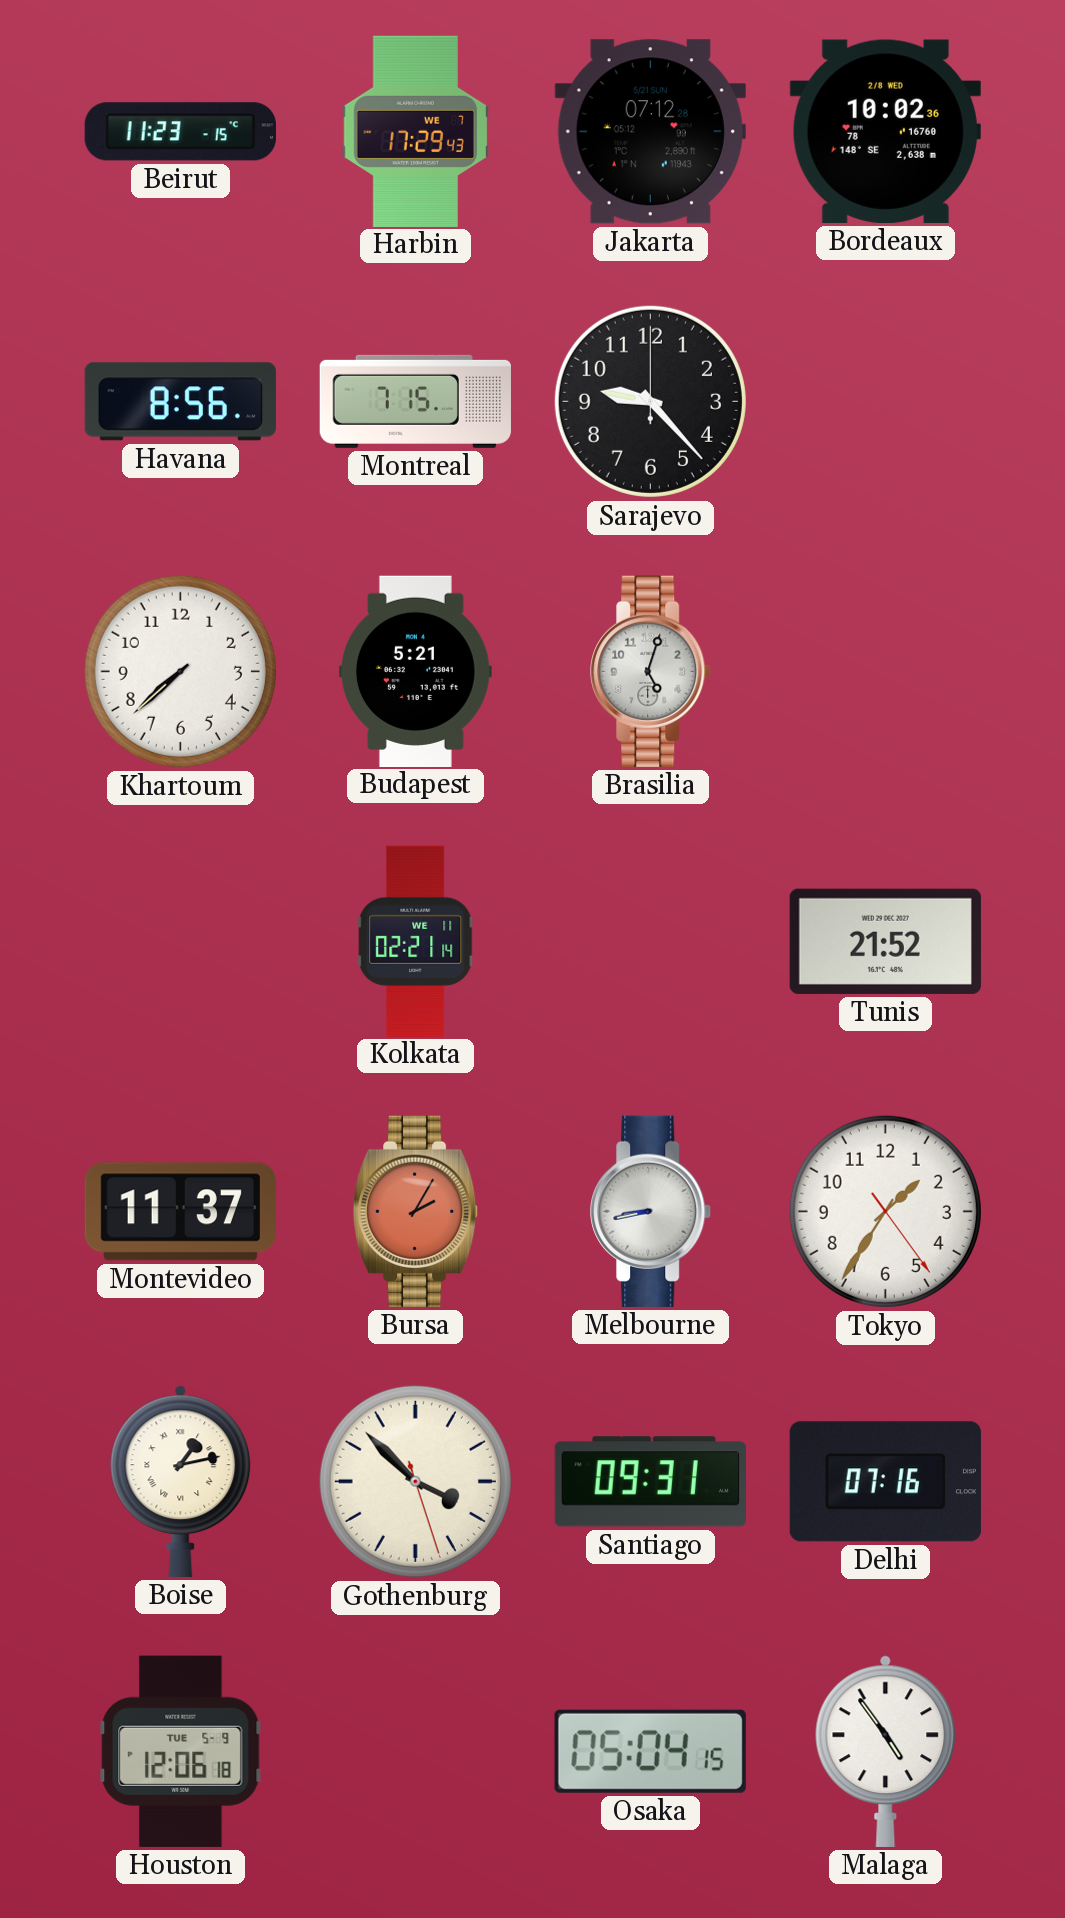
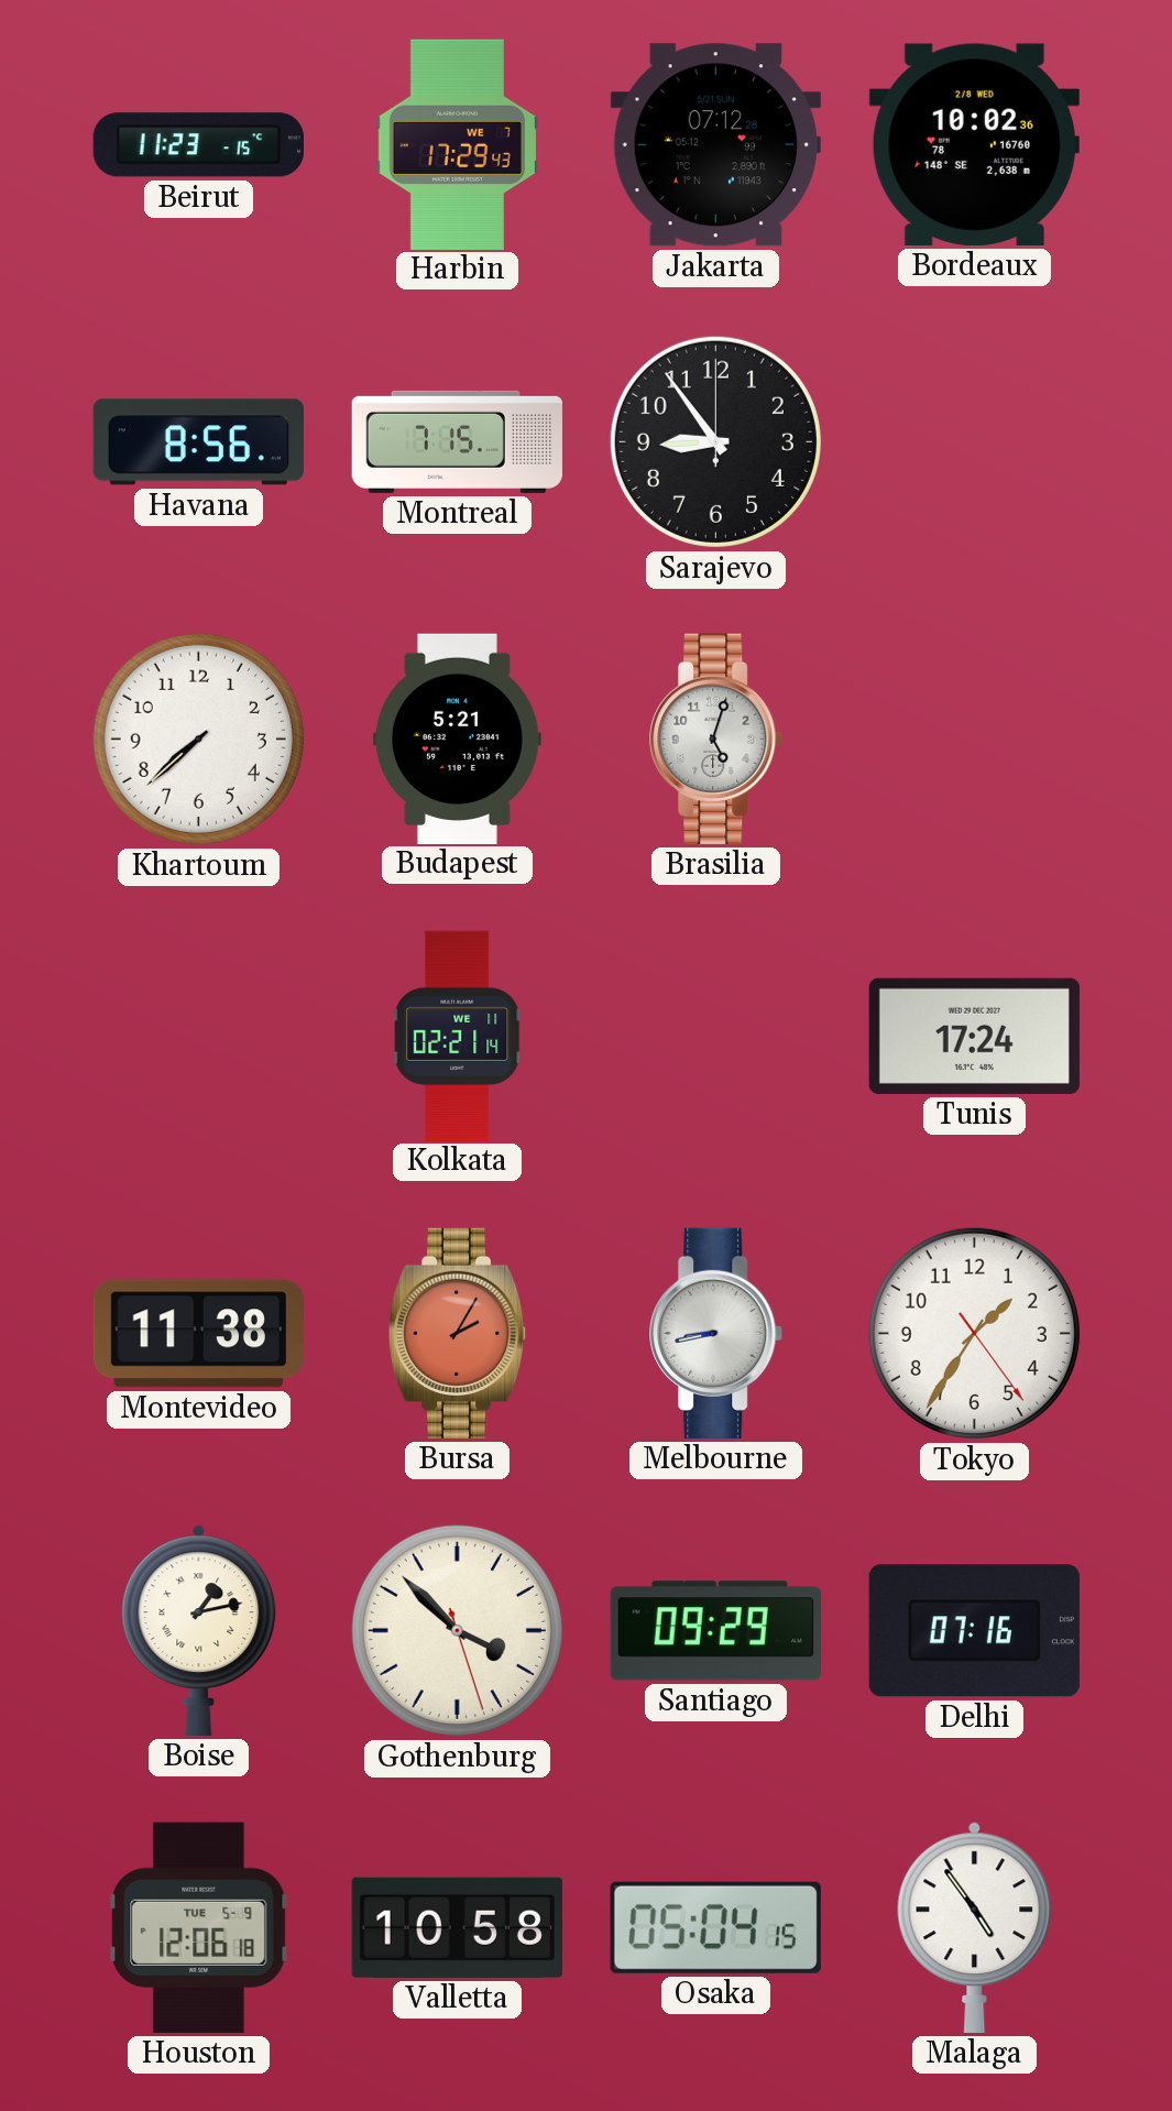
Sarajevo: 9:23 -> 8:54 (715, 441)
Tunis: 21:52 -> 17:24 (974, 1036)
Montevideo: 11:37 -> 11:38 (198, 1334)
Santiago: 09:31 -> 09:29 (715, 1631)
Valletta: none -> 10:58 (457, 1927)
